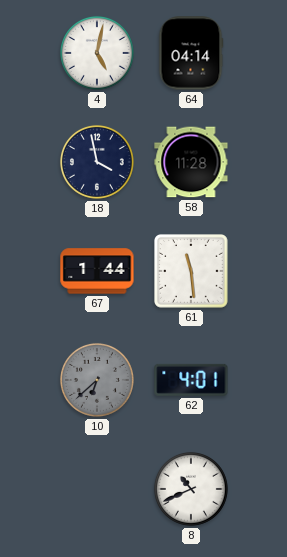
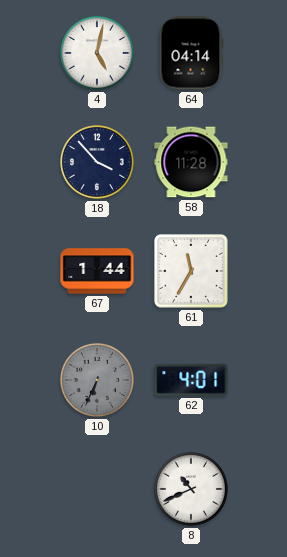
18: 3:58 -> 3:53 (97, 162)
61: 11:29 -> 11:35 (192, 272)
10: 6:38 -> 6:34 (97, 380)
